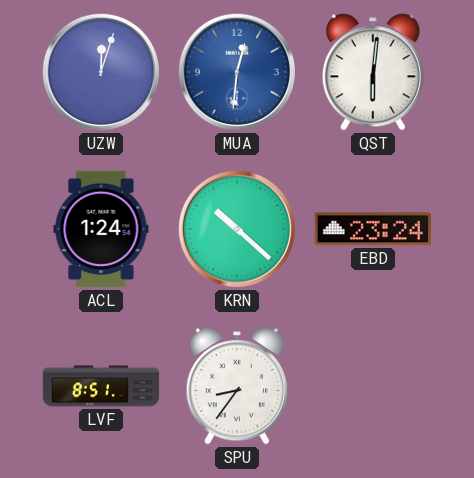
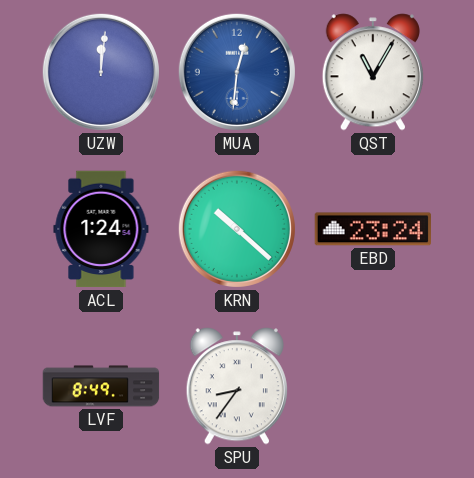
UZW: 12:03 -> 12:01 (101, 72)
QST: 6:01 -> 11:05 (373, 72)
LVF: 8:51 -> 8:49 (101, 386)
